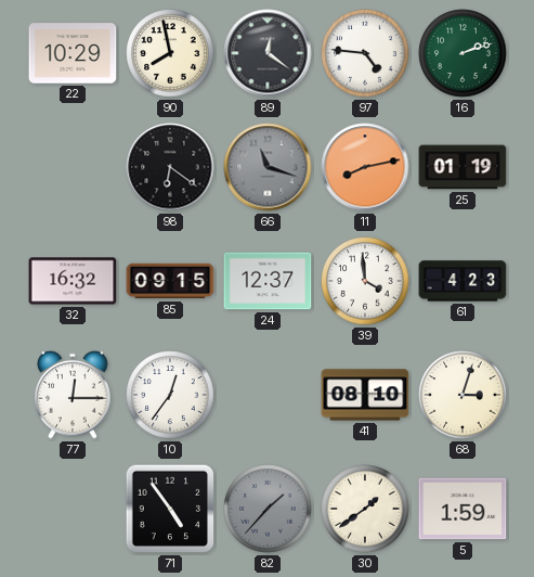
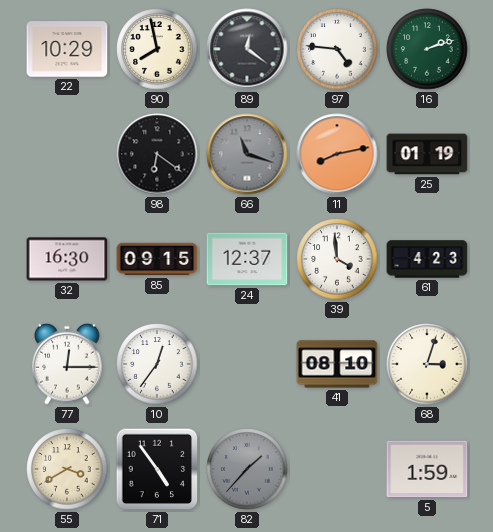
32: 16:32 -> 16:30 (67, 259)
55: none -> 3:40 (67, 469)
30: 1:39 -> none (365, 509)
